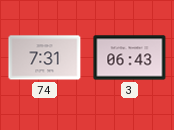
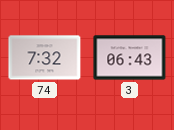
74: 7:31 -> 7:32 (45, 58)
